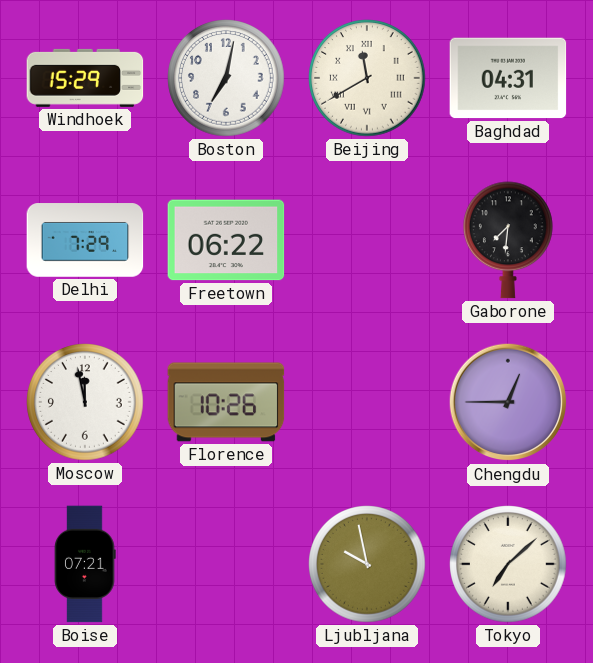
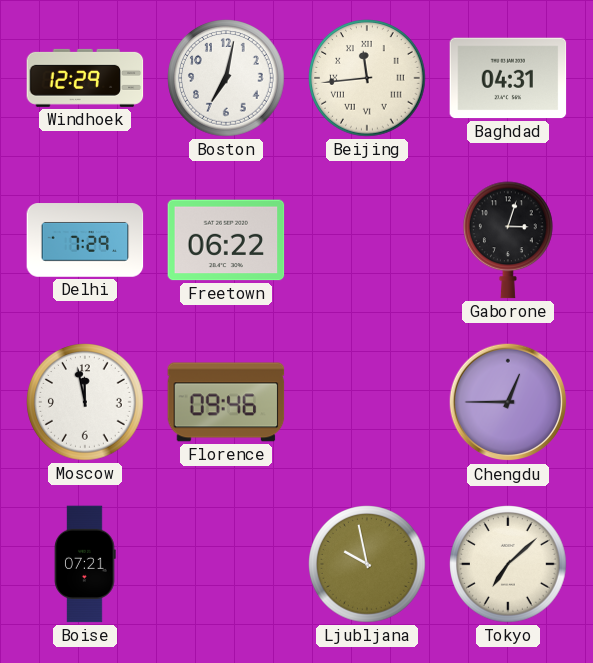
Windhoek: 15:29 -> 12:29 (85, 78)
Beijing: 11:40 -> 11:44 (367, 78)
Gaborone: 7:31 -> 3:03 (509, 240)
Florence: 10:26 -> 09:46 (226, 402)
